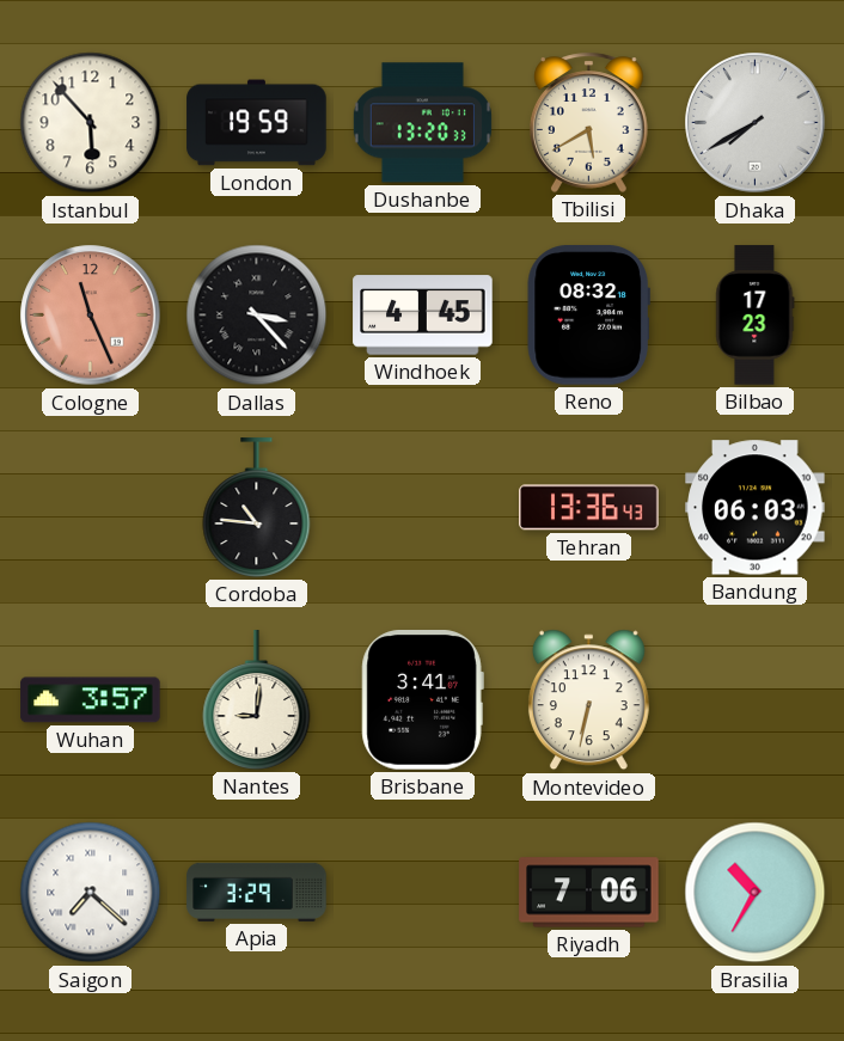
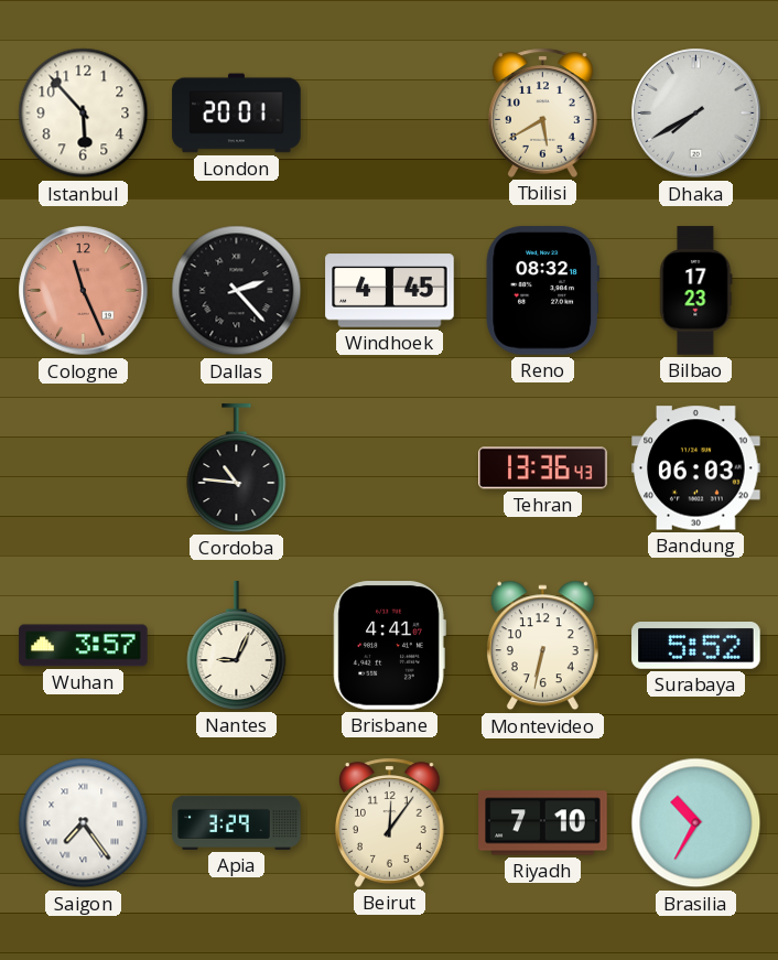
London: 19:59 -> 20:01 (237, 114)
Dushanbe: 13:20 -> none (422, 123)
Dallas: 3:23 -> 2:23 (237, 291)
Nantes: 9:01 -> 9:04 (237, 646)
Brisbane: 3:41 -> 4:41 (389, 646)
Surabaya: none -> 5:52 (696, 646)
Saigon: 7:22 -> 7:24 (84, 823)
Beirut: none -> 12:06 (390, 822)
Riyadh: 7:06 -> 7:10 (543, 823)
